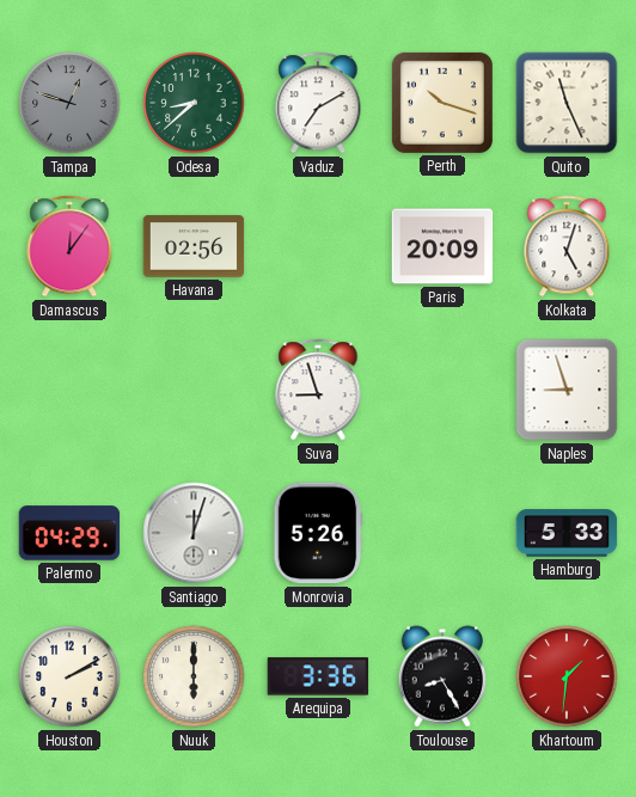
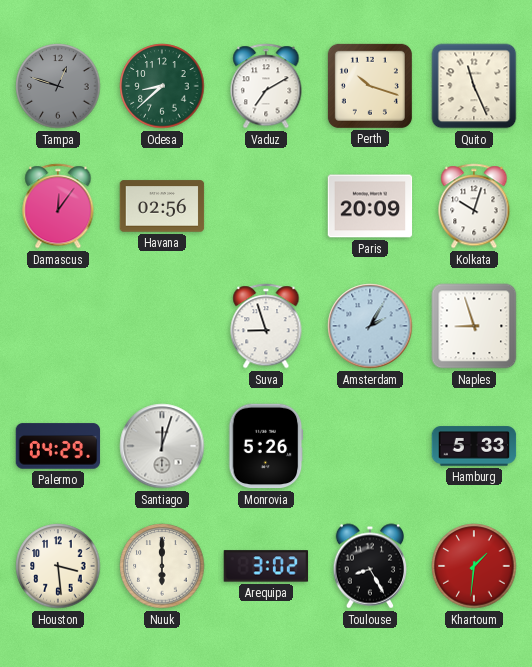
Kolkata: 5:03 -> 10:03 (474, 206)
Amsterdam: none -> 2:05 (370, 326)
Houston: 2:10 -> 3:29 (58, 566)
Arequipa: 3:36 -> 3:02 (266, 566)
